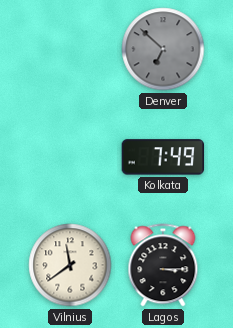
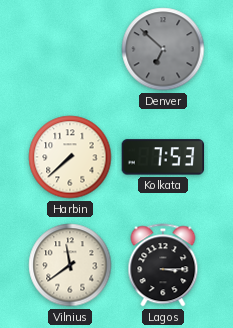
Harbin: none -> 7:38 (70, 157)
Kolkata: 7:49 -> 7:53 (163, 157)
